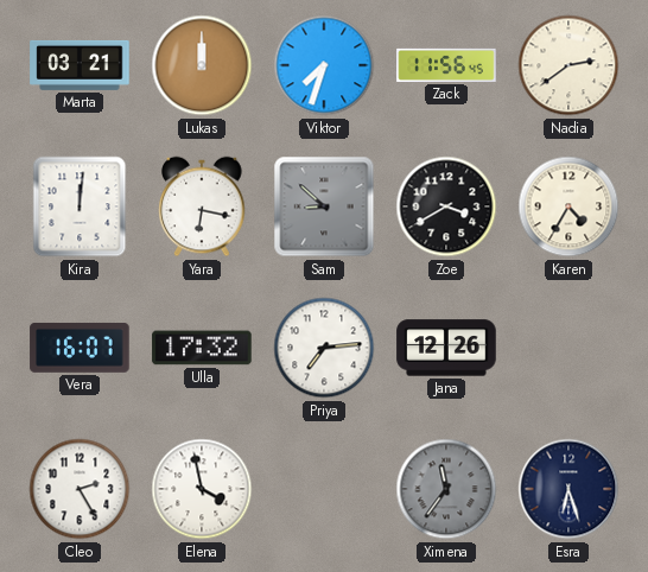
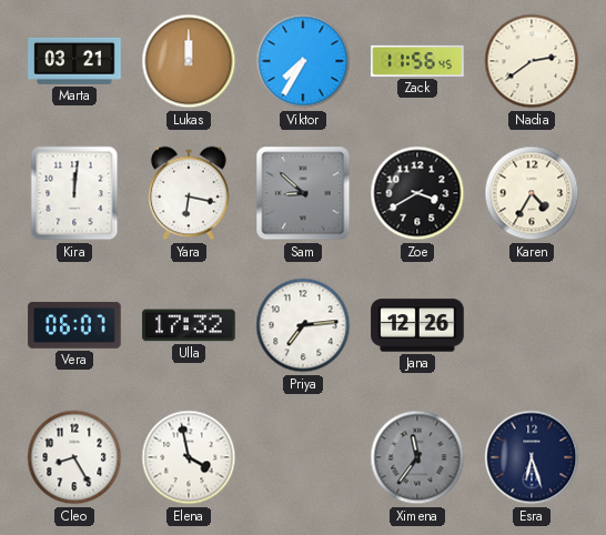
Viktor: 7:33 -> 7:35 (303, 61)
Vera: 16:07 -> 06:07 (74, 325)
Cleo: 2:25 -> 8:25 (74, 457)
